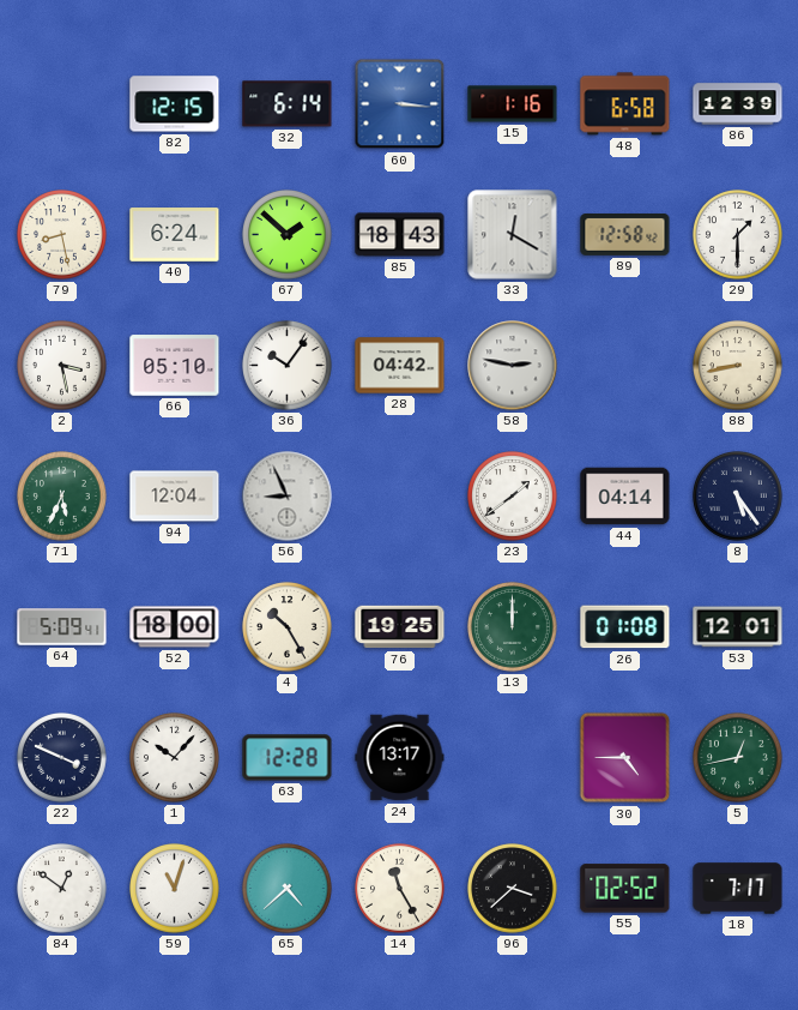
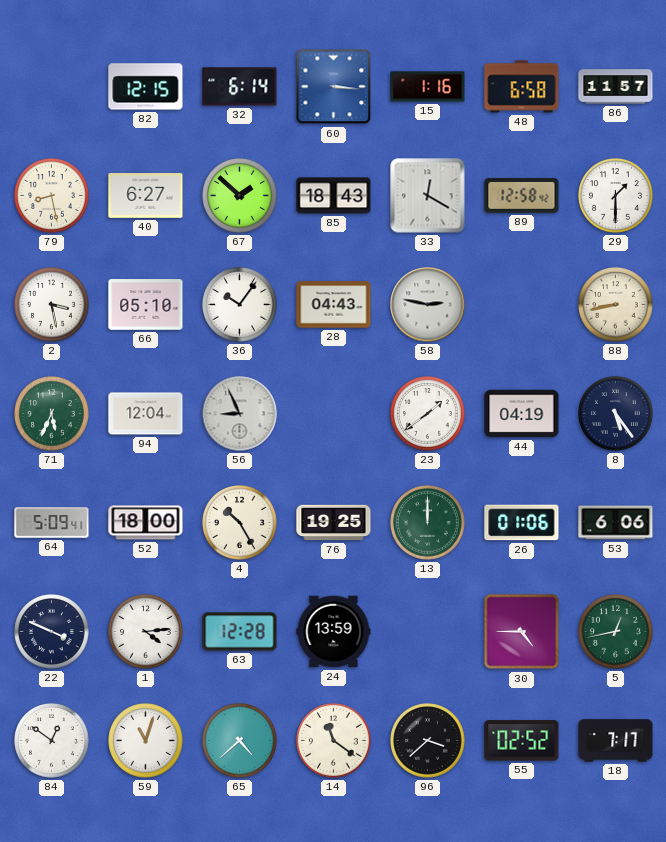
86: 12:39 -> 11:57 (616, 87)
40: 6:24 -> 6:27 (146, 196)
28: 04:42 -> 04:43 (334, 305)
44: 04:14 -> 04:19 (522, 414)
26: 01:08 -> 01:06 (522, 523)
53: 12:01 -> 6:06 (616, 523)
1: 10:07 -> 4:14 (146, 632)
24: 13:17 -> 13:59 (334, 632)
14: 11:25 -> 11:21 (334, 741)
